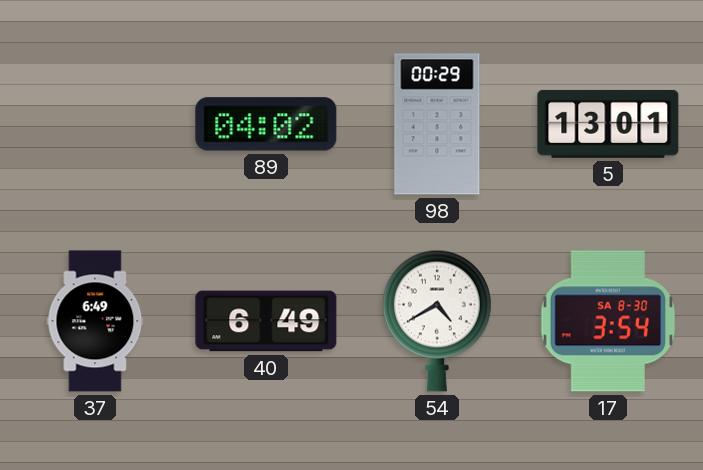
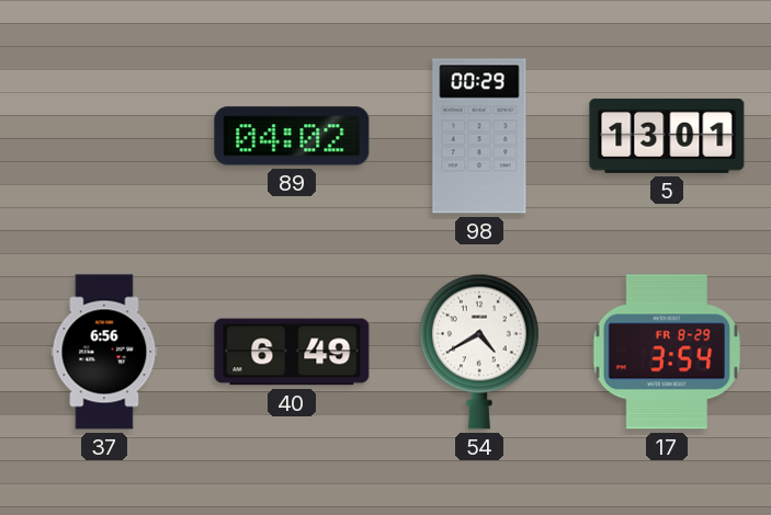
37: 6:49 -> 6:56 (104, 352)
17 date: SA 8-30 -> FR 8-29 (667, 352)
